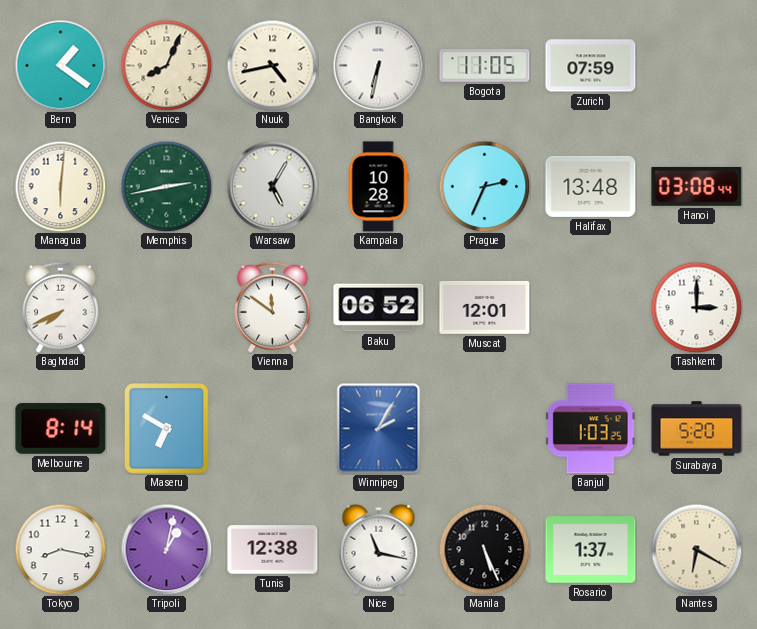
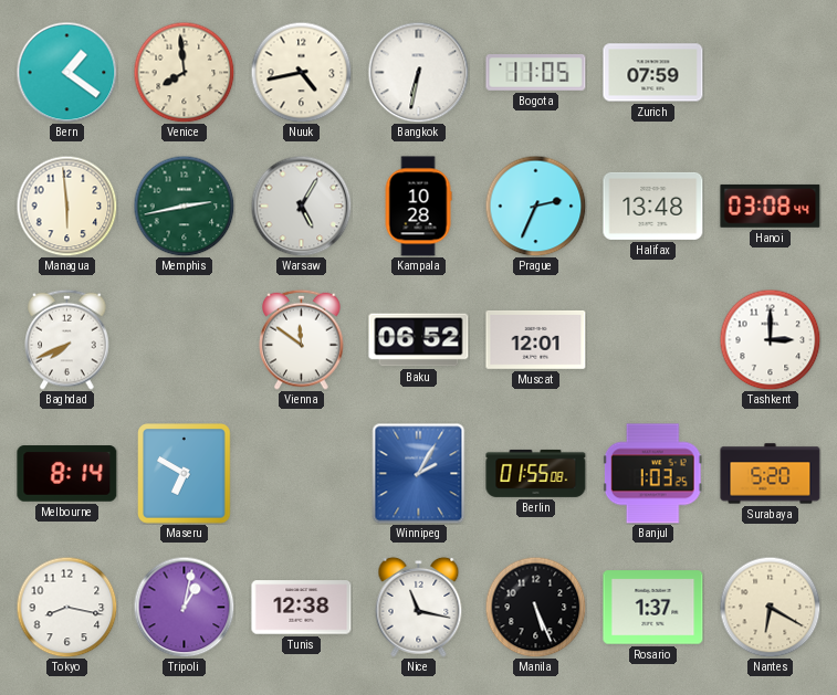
Venice: 8:04 -> 7:59 (184, 72)
Managua: 6:01 -> 5:59 (66, 206)
Berlin: none -> 01:55 (536, 473)
